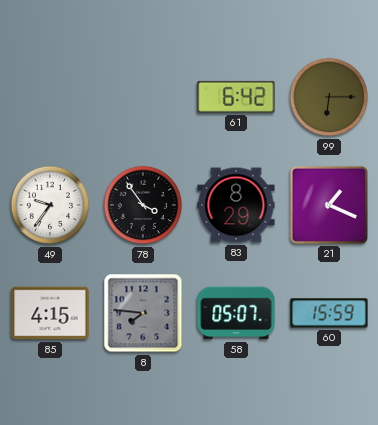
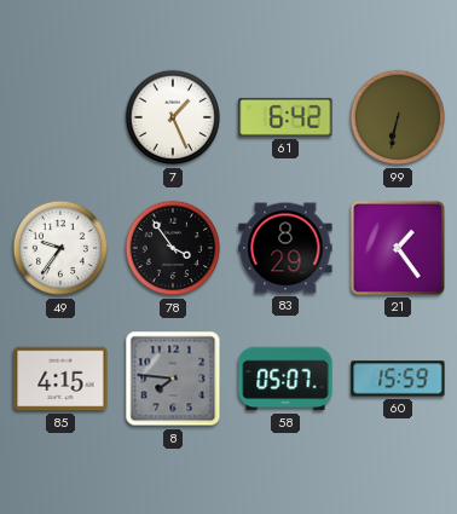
7: none -> 1:26 (173, 117)
99: 6:15 -> 6:32 (398, 117)
21: 1:19 -> 1:24 (398, 248)
